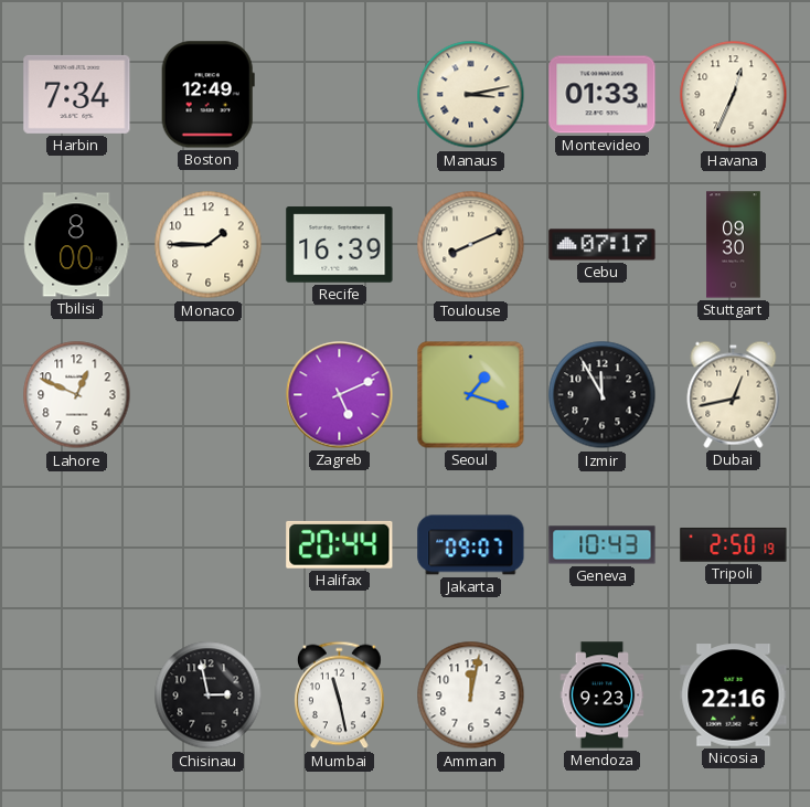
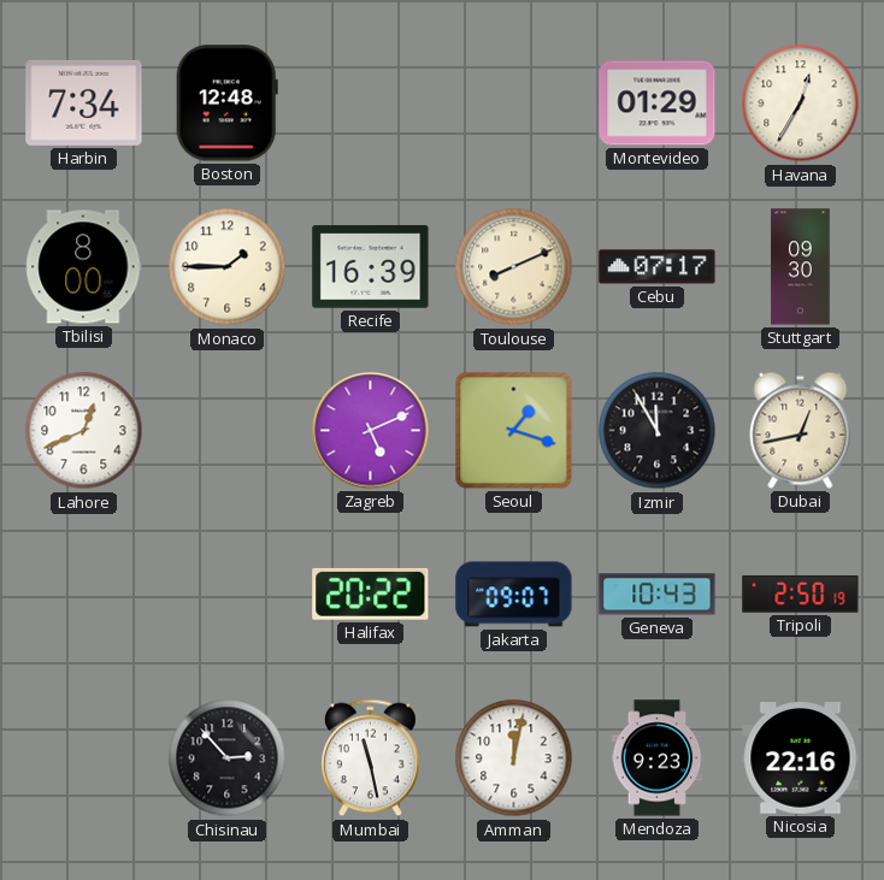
Boston: 12:49 -> 12:48 (226, 104)
Manaus: 3:13 -> none (471, 95)
Montevideo: 01:33 -> 01:29 (658, 104)
Havana: 12:34 -> 12:35 (801, 104)
Lahore: 12:49 -> 12:41 (84, 431)
Halifax: 20:44 -> 20:22 (371, 593)
Chisinau: 2:58 -> 2:53 (228, 758)
